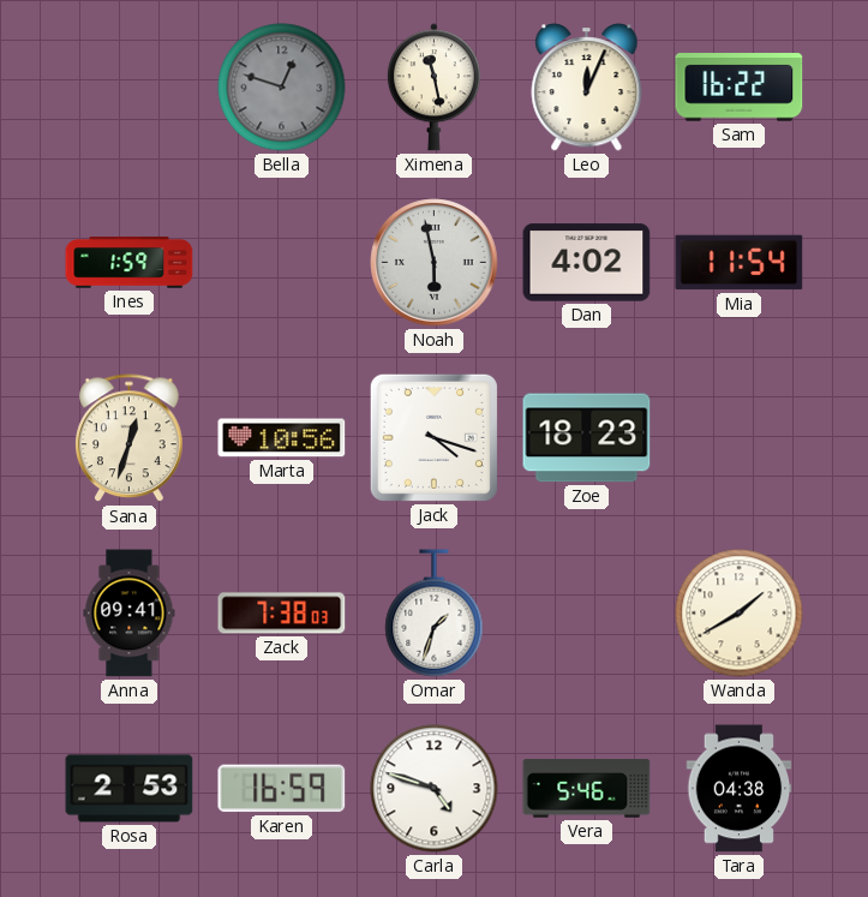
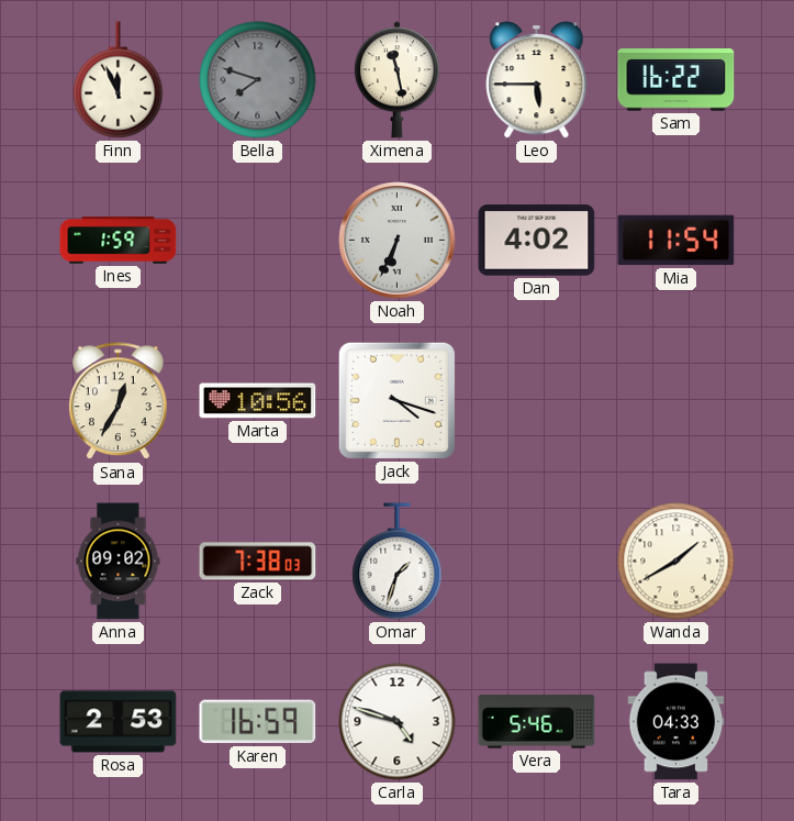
Finn: none -> 11:56 (119, 80)
Bella: 12:48 -> 7:48 (258, 80)
Leo: 12:04 -> 5:45 (537, 80)
Noah: 5:58 -> 6:34 (398, 241)
Sana: 12:33 -> 12:35 (119, 401)
Zoe: 18:23 -> none (587, 438)
Anna: 09:41 -> 09:02 (119, 562)
Tara: 04:38 -> 04:33 (676, 722)
